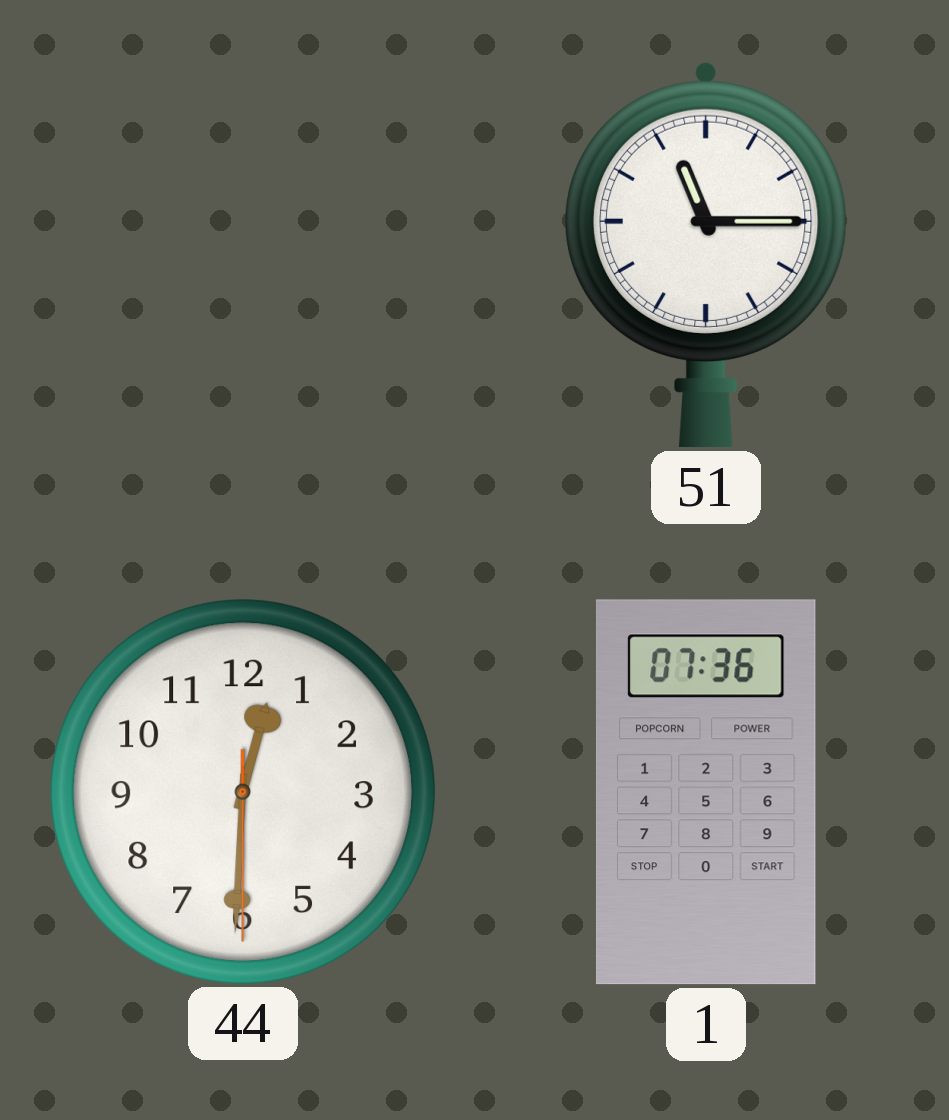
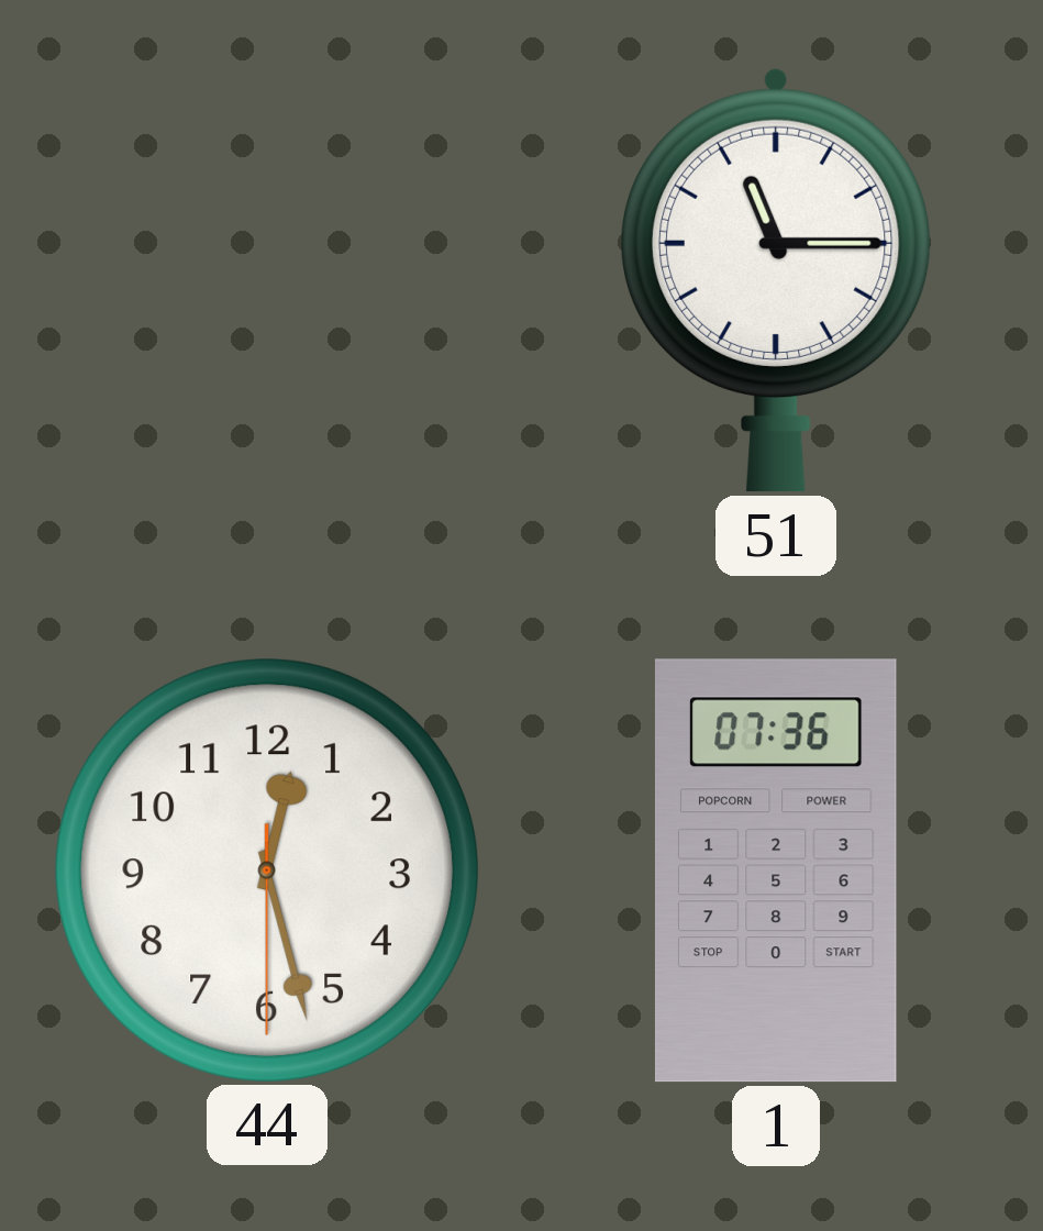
44: 12:30 -> 12:27 (266, 869)
